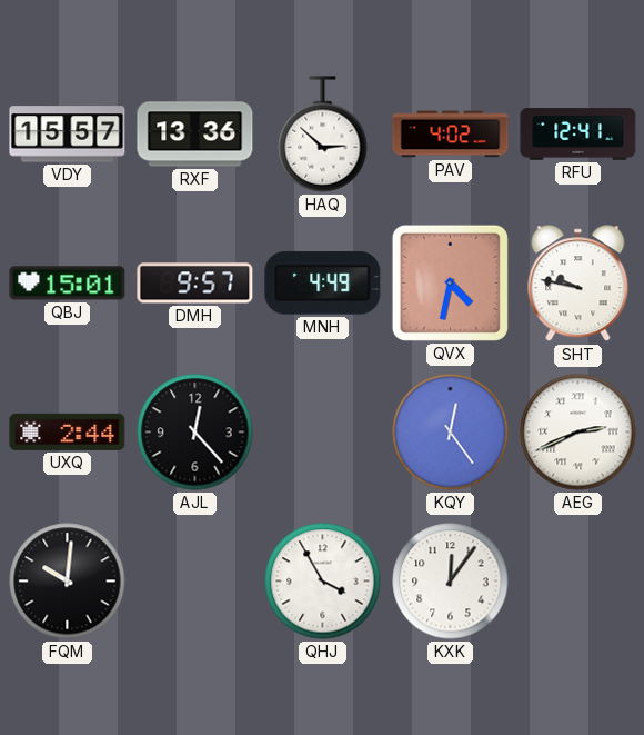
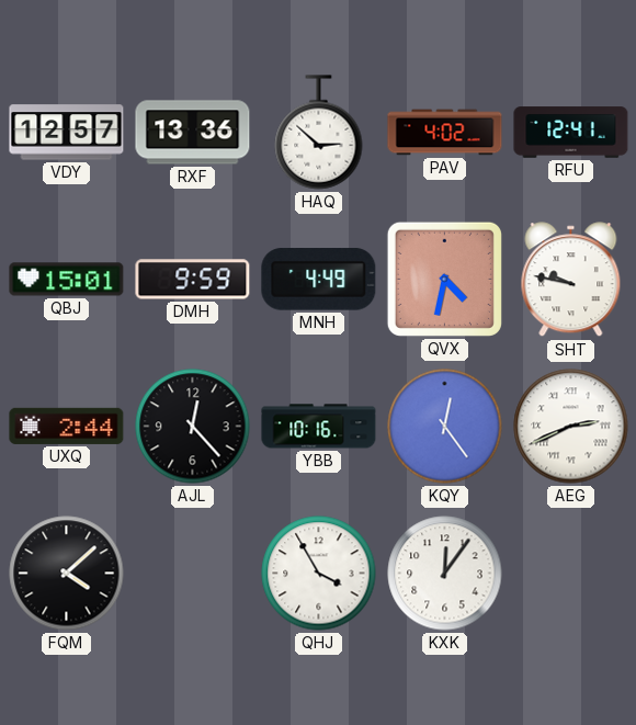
VDY: 15:57 -> 12:57 (67, 133)
DMH: 9:57 -> 9:59 (193, 280)
YBB: none -> 10:16 (319, 427)
FQM: 10:01 -> 4:08 (67, 574)
